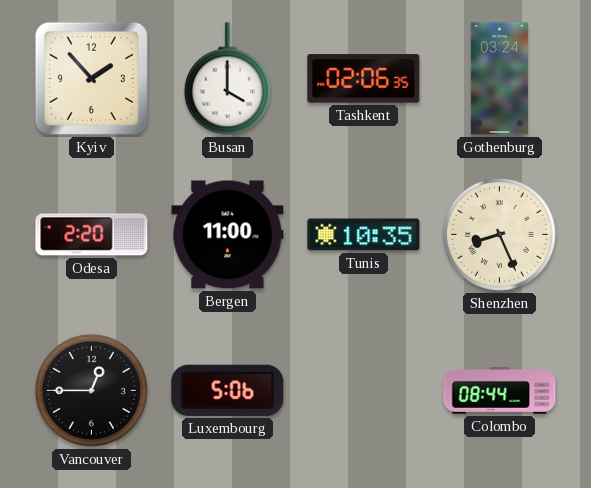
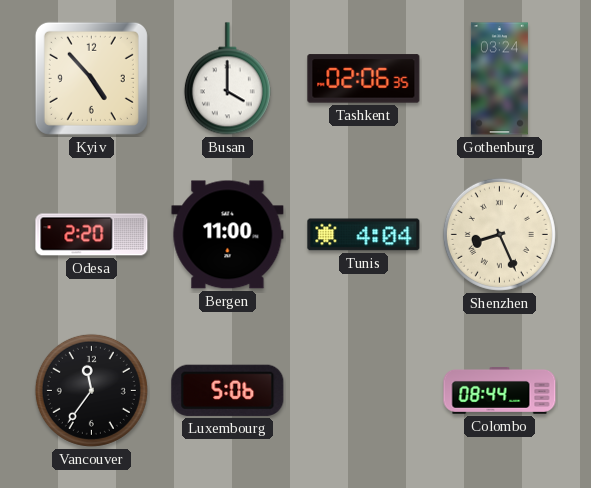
Kyiv: 1:53 -> 4:53 (91, 78)
Tunis: 10:35 -> 4:04 (364, 235)
Vancouver: 12:45 -> 11:36 (91, 390)
